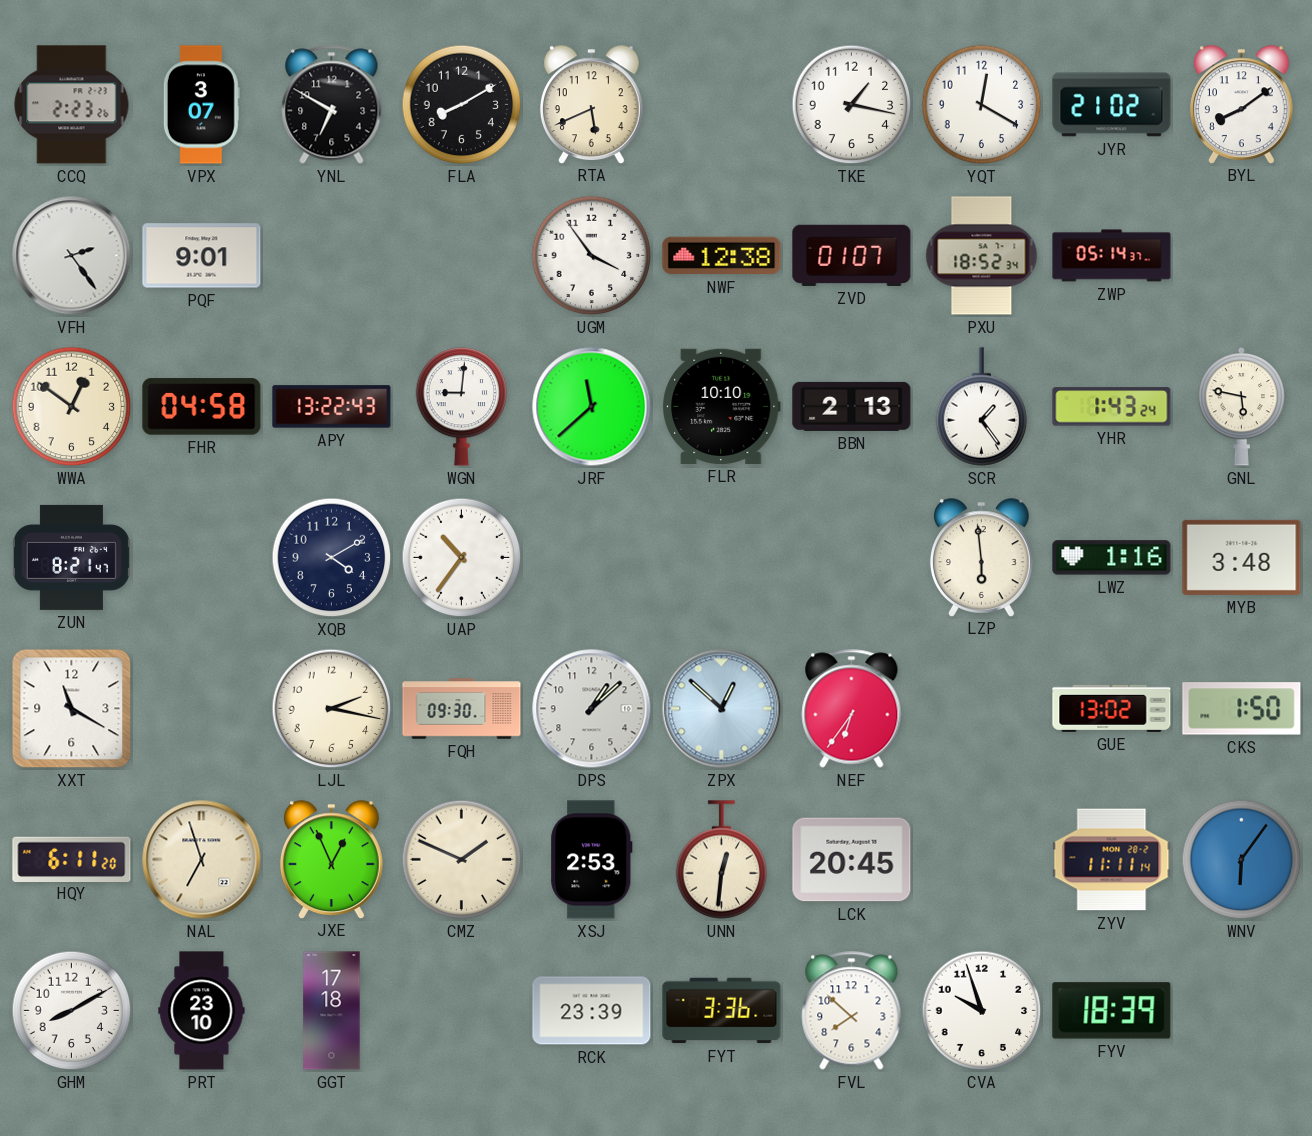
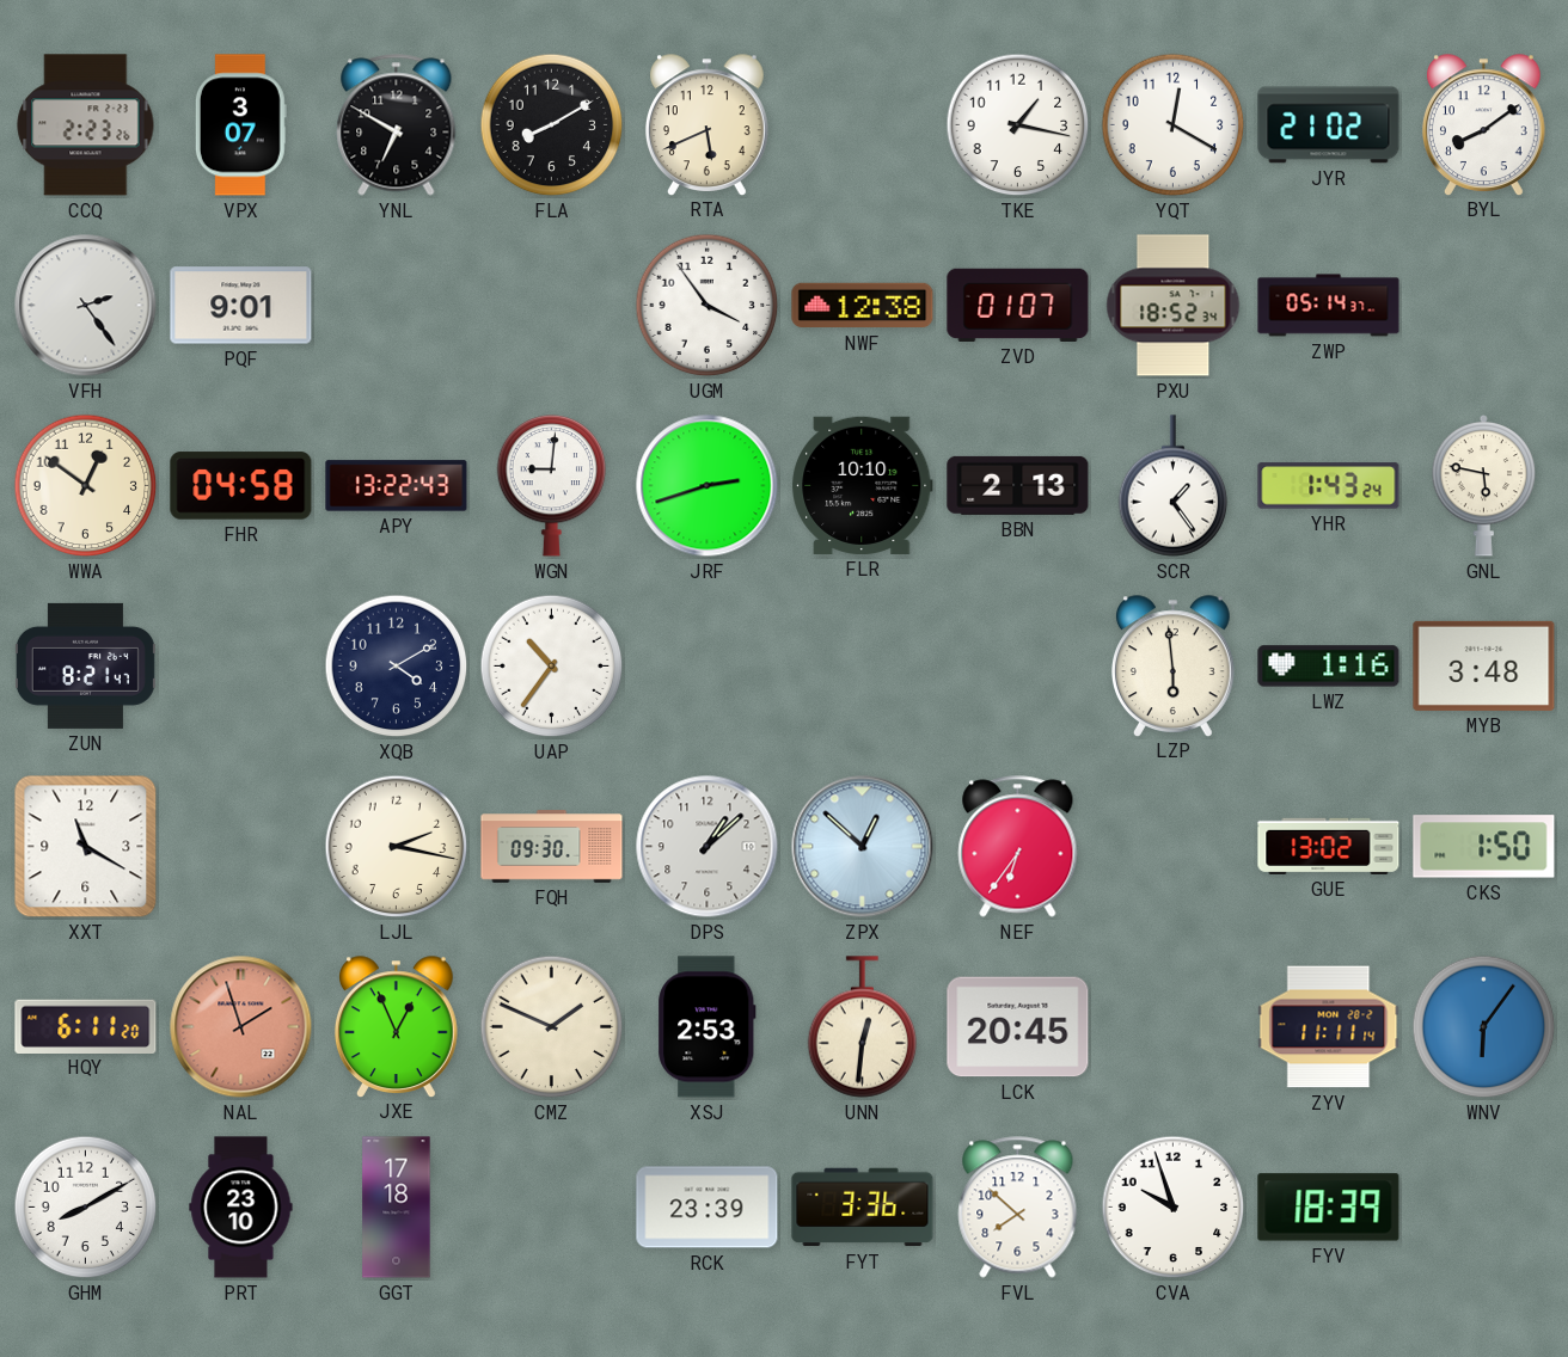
JRF: 11:38 -> 2:42 (708, 486)
NAL: 6:57 -> 1:57 (241, 1027)
NAL dial: cream -> salmon (241, 1027)
